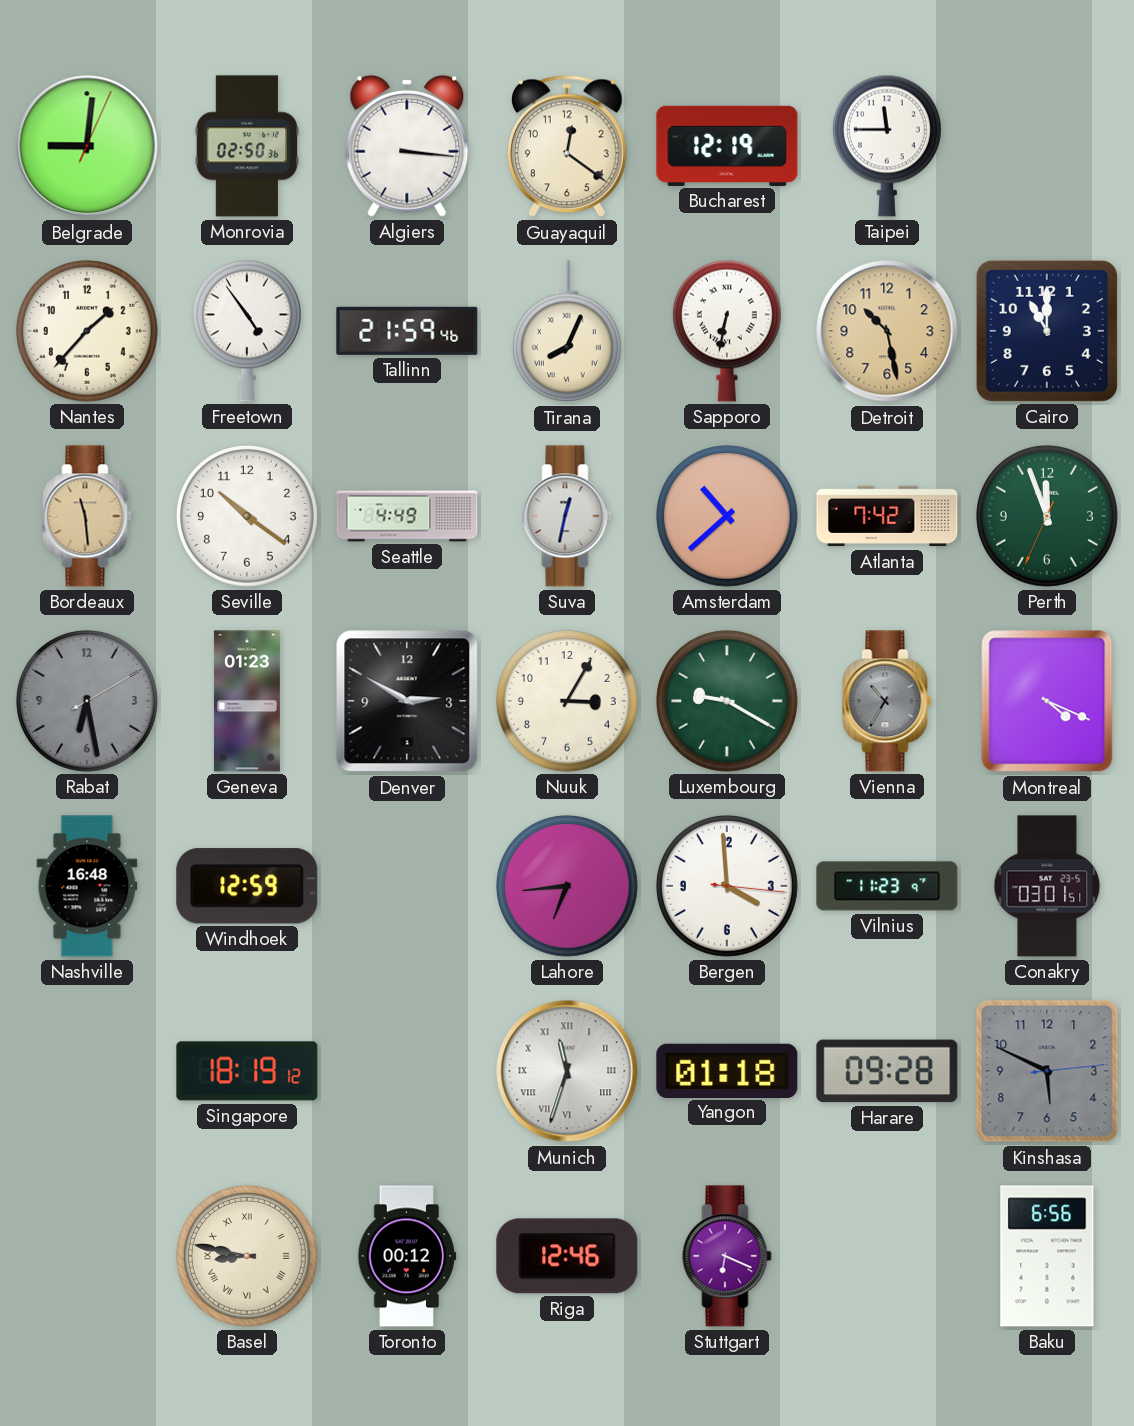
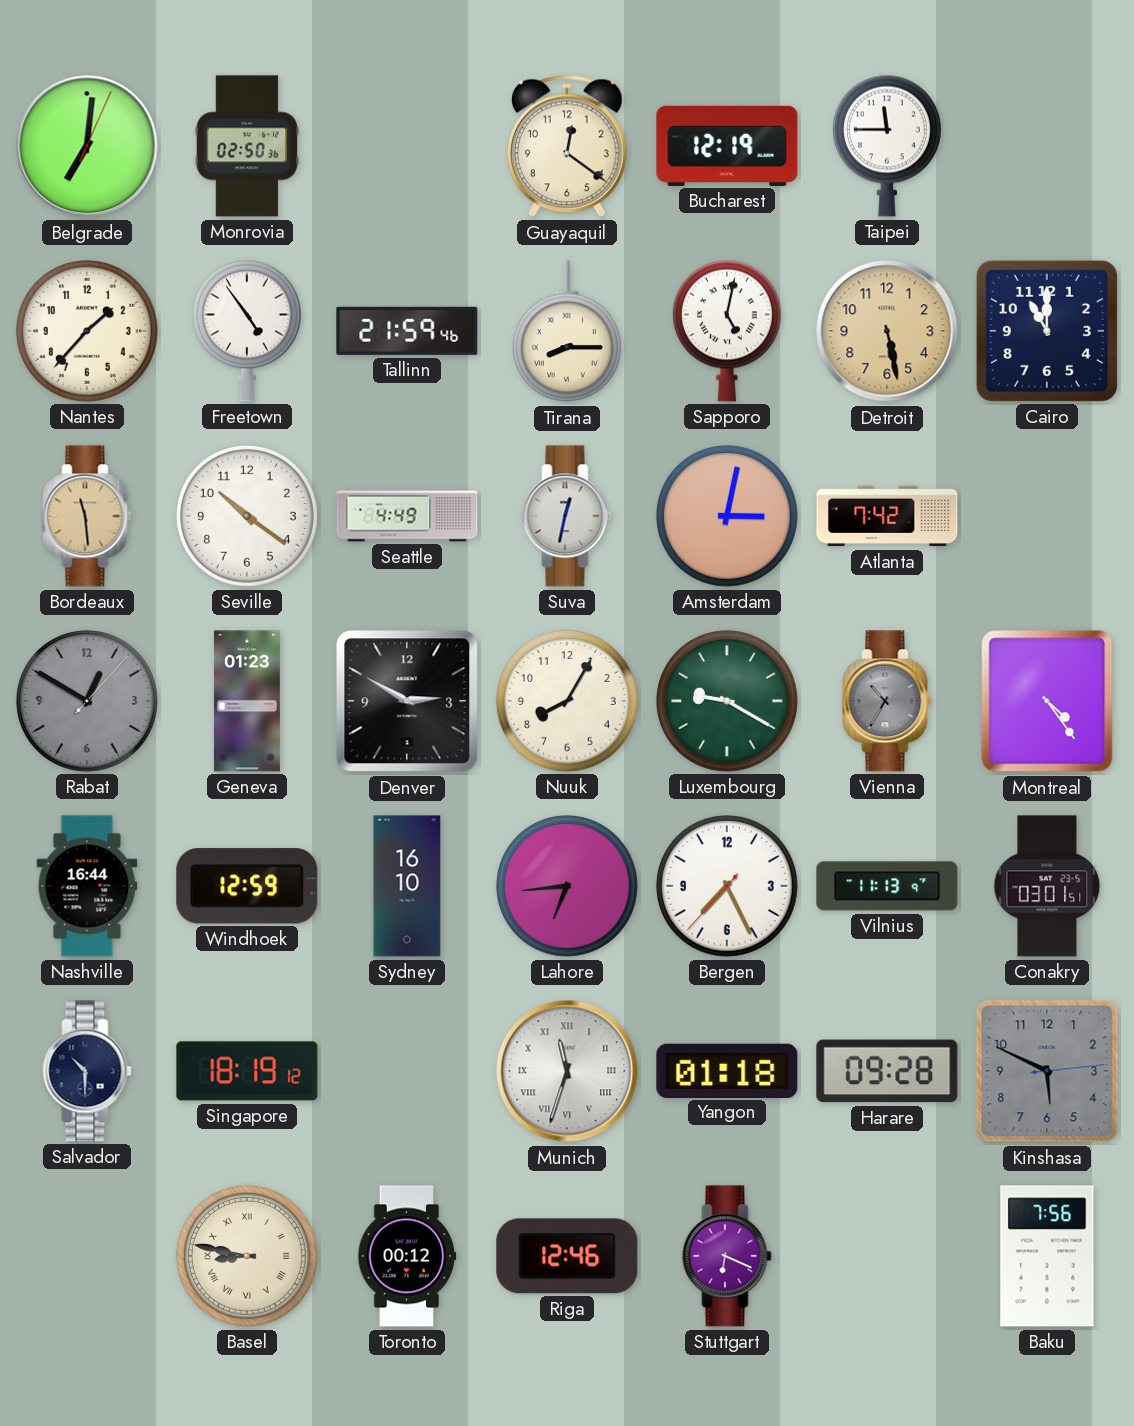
Belgrade: 9:01 -> 7:01 (87, 146)
Algiers: 3:16 -> none (407, 146)
Tirana: 8:04 -> 8:15 (567, 332)
Sapporo: 6:32 -> 5:02 (727, 331)
Detroit: 10:28 -> 5:28 (887, 331)
Amsterdam: 10:38 -> 3:02 (727, 516)
Perth: 11:56 -> none (1047, 516)
Rabat: 6:28 -> 12:50 (87, 701)
Nuuk: 3:05 -> 8:05 (567, 701)
Montreal: 4:19 -> 4:24 (1047, 701)
Nashville: 16:48 -> 16:44 (87, 886)
Sydney: none -> 16:10 (407, 886)
Bergen: 3:59 -> 7:25 (727, 886)
Vilnius: 11:23 -> 11:13 (887, 886)
Salvador: none -> 10:30 (87, 1071)
Baku: 6:56 -> 7:56 (1047, 1256)
